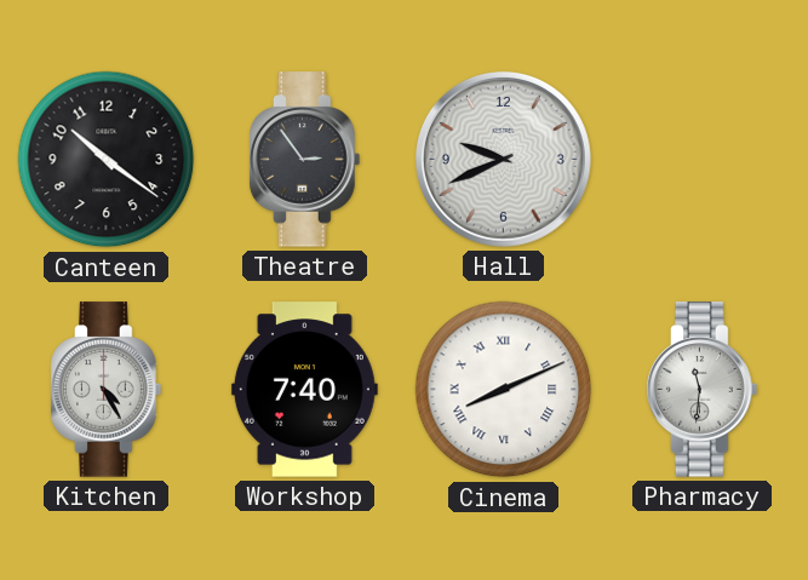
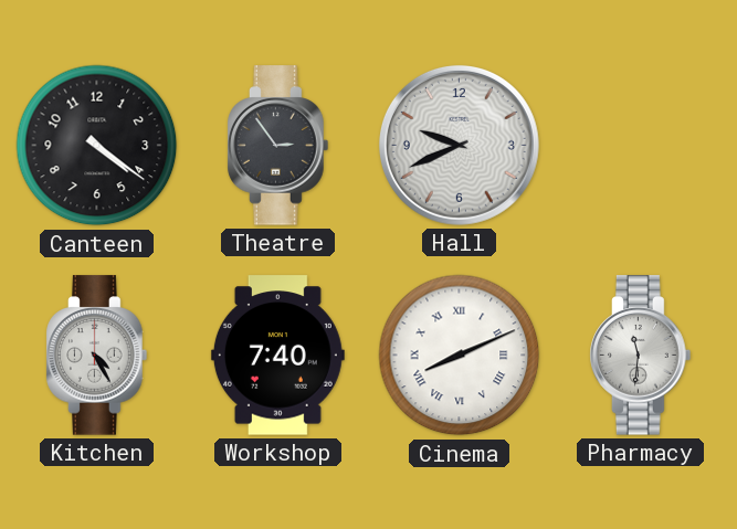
Canteen: 10:21 -> 4:21 (97, 146)
